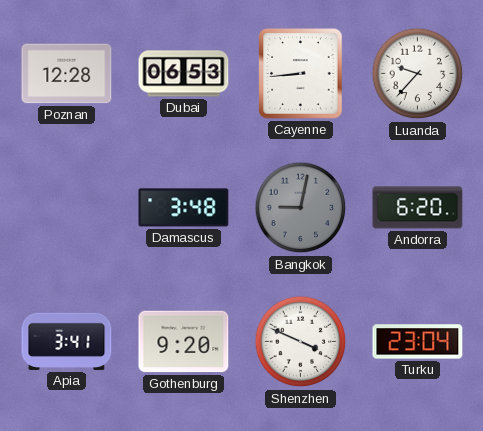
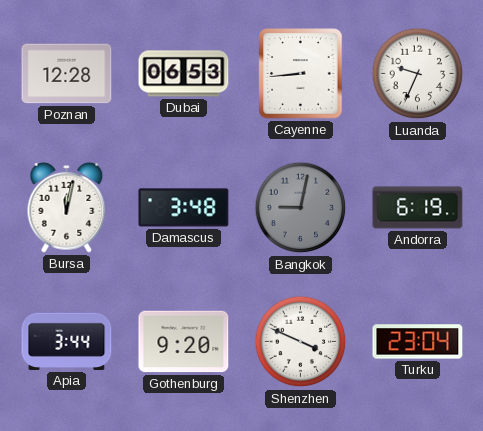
Luanda: 9:37 -> 9:34 (418, 74)
Bursa: none -> 12:02 (67, 207)
Andorra: 6:20 -> 6:19 (418, 208)
Apia: 3:41 -> 3:44 (67, 341)
